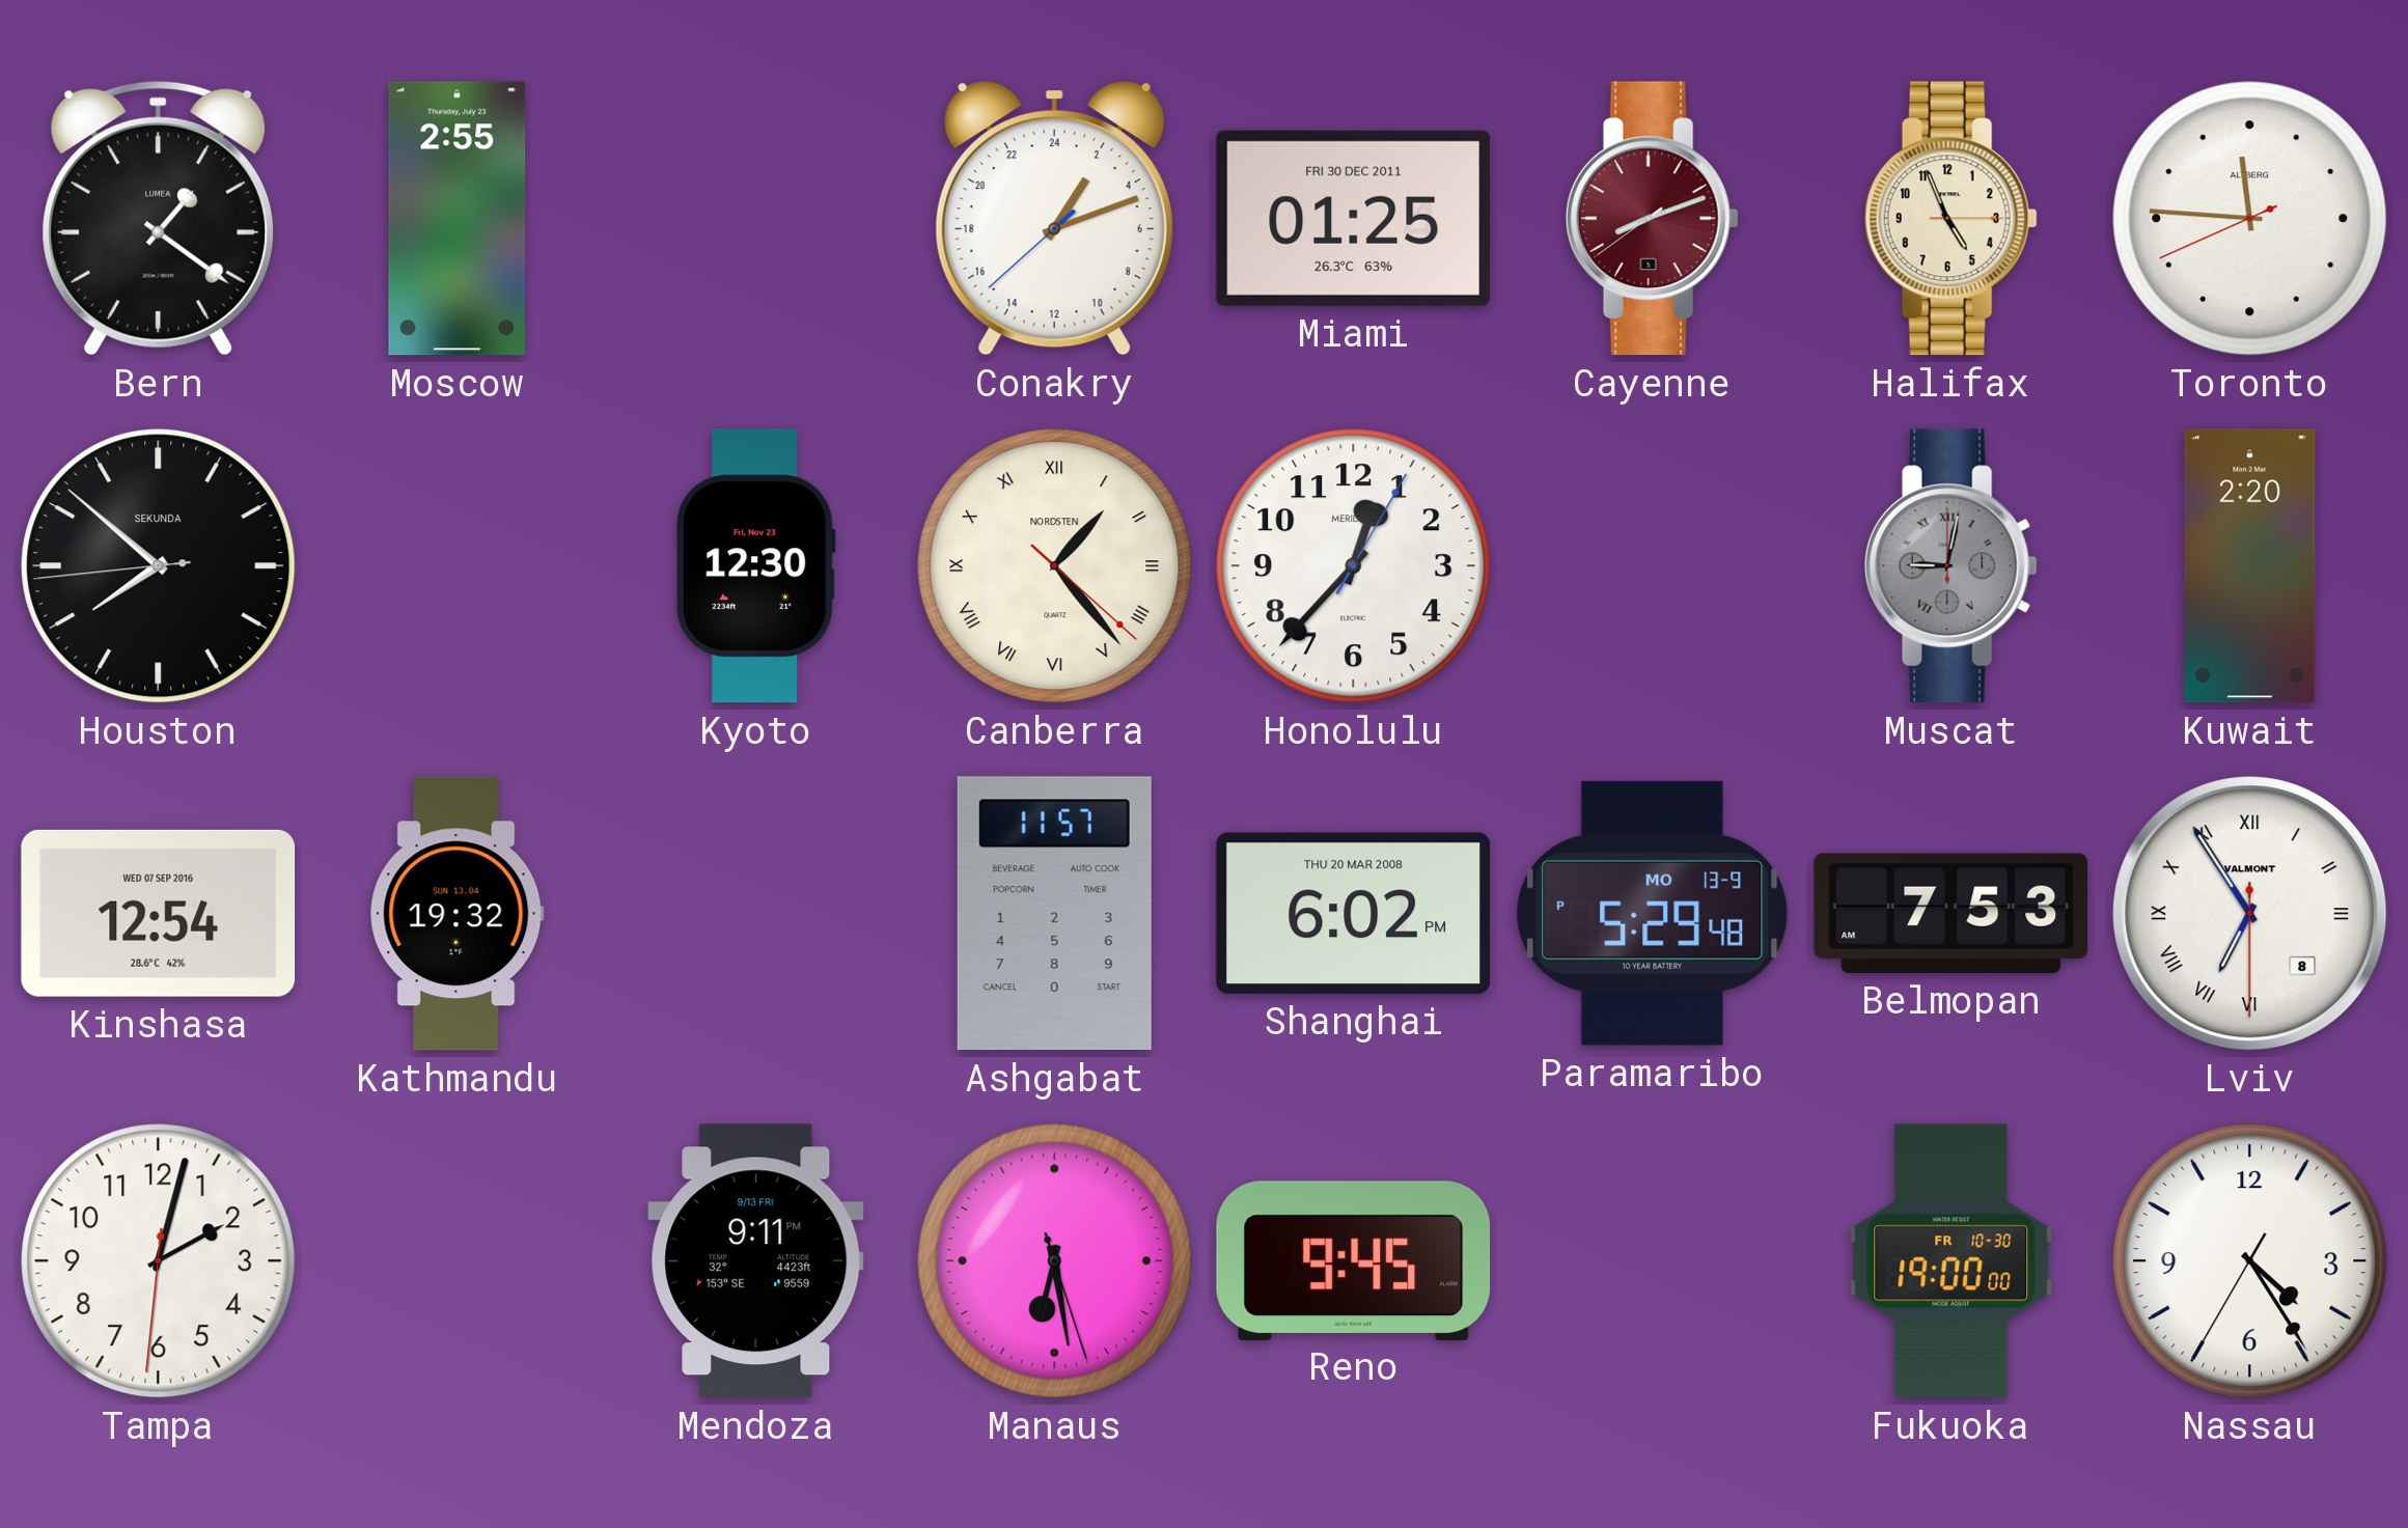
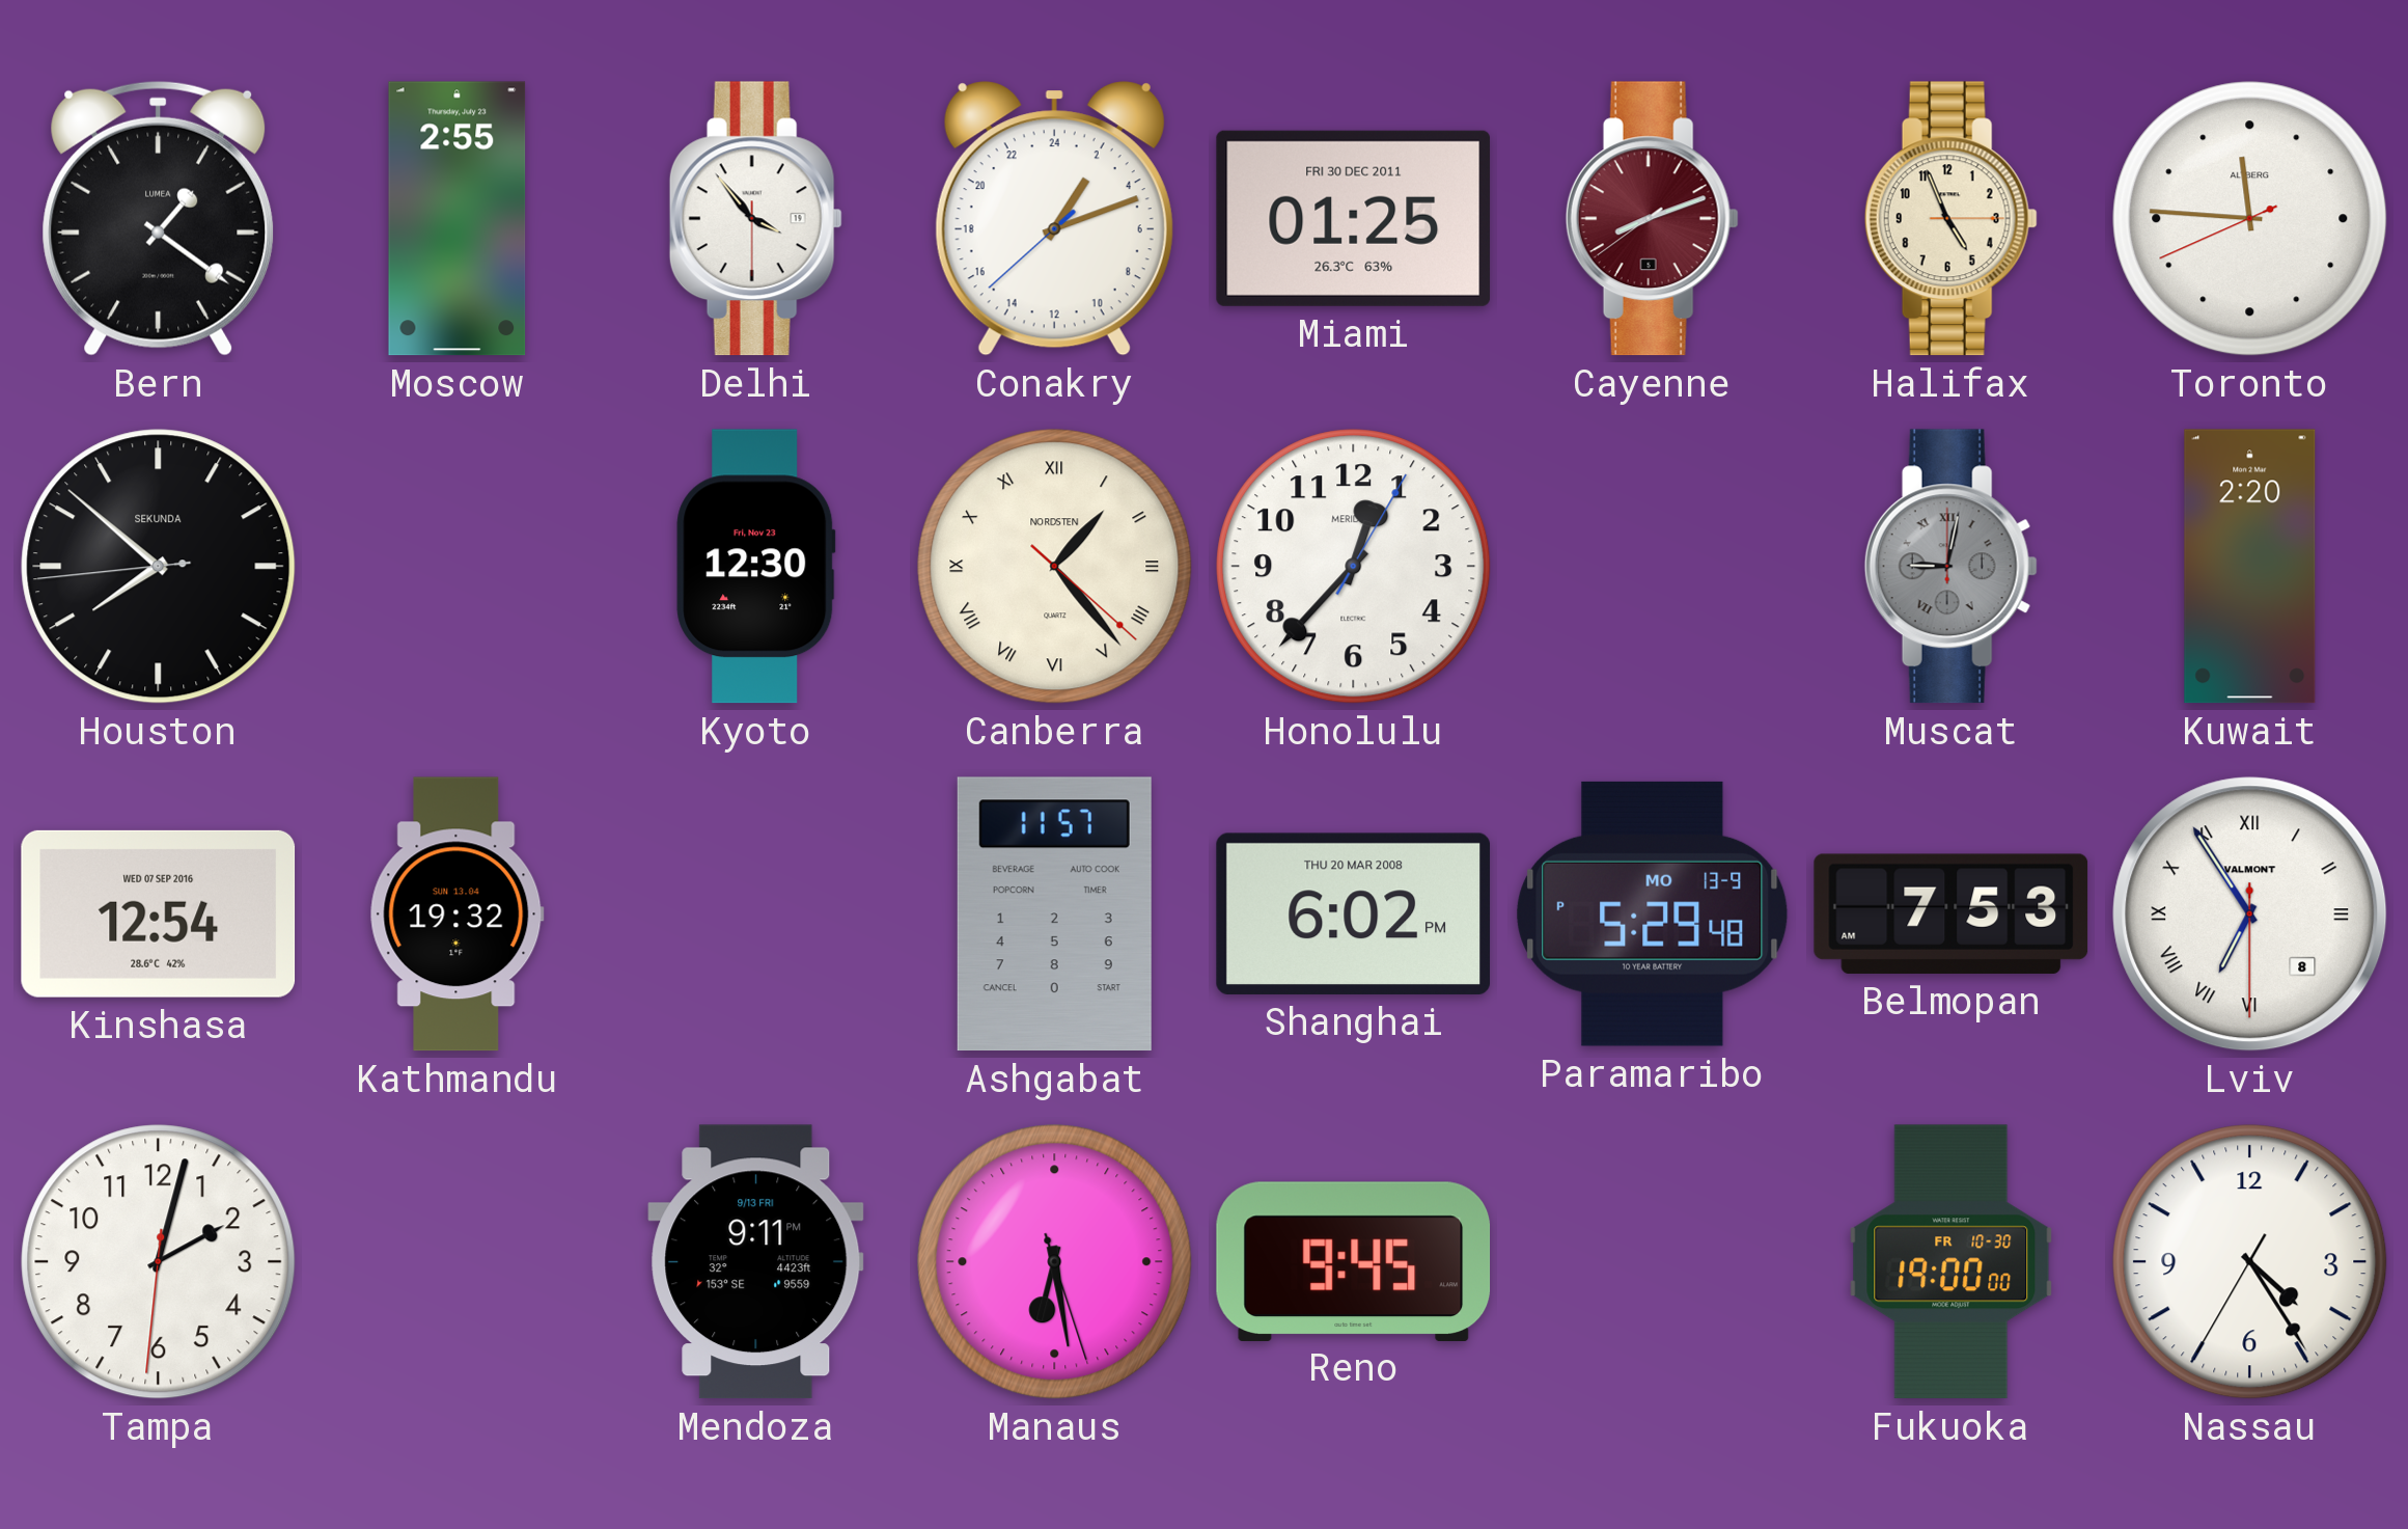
Delhi: none -> 3:53 (755, 219)
